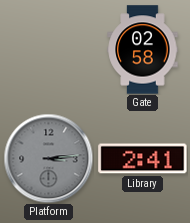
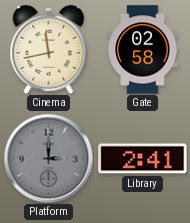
Cinema: none -> 11:43 (49, 49)
Platform: 3:14 -> 3:00 (48, 158)
